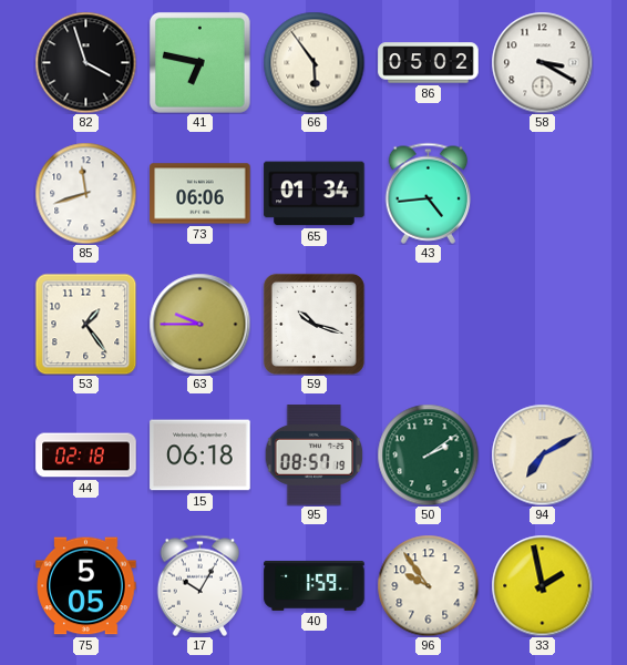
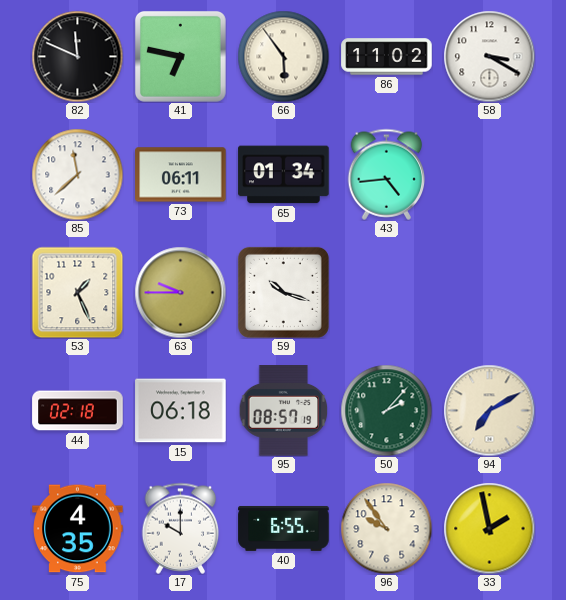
82: 3:57 -> 11:49 (77, 56)
86: 05:02 -> 11:02 (387, 57)
85: 11:42 -> 11:38 (77, 174)
73: 06:06 -> 06:11 (181, 175)
53: 1:24 -> 1:26 (77, 292)
50: 2:09 -> 2:07 (386, 410)
75: 5:05 -> 4:35 (78, 529)
17: 10:05 -> 10:00 (181, 528)
40: 1:59 -> 6:55 (284, 528)
